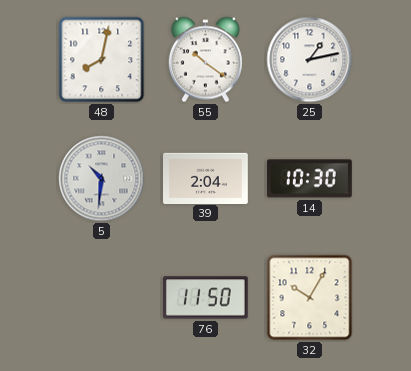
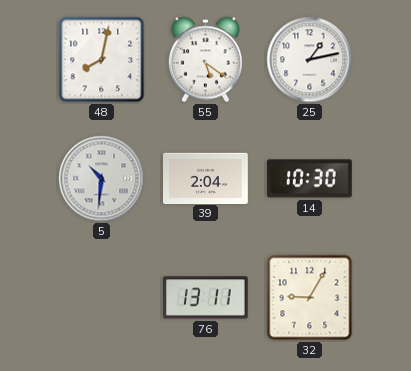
55: 10:21 -> 5:21 (205, 60)
76: 11:50 -> 13:11 (205, 298)
32: 10:05 -> 9:05 (310, 298)
